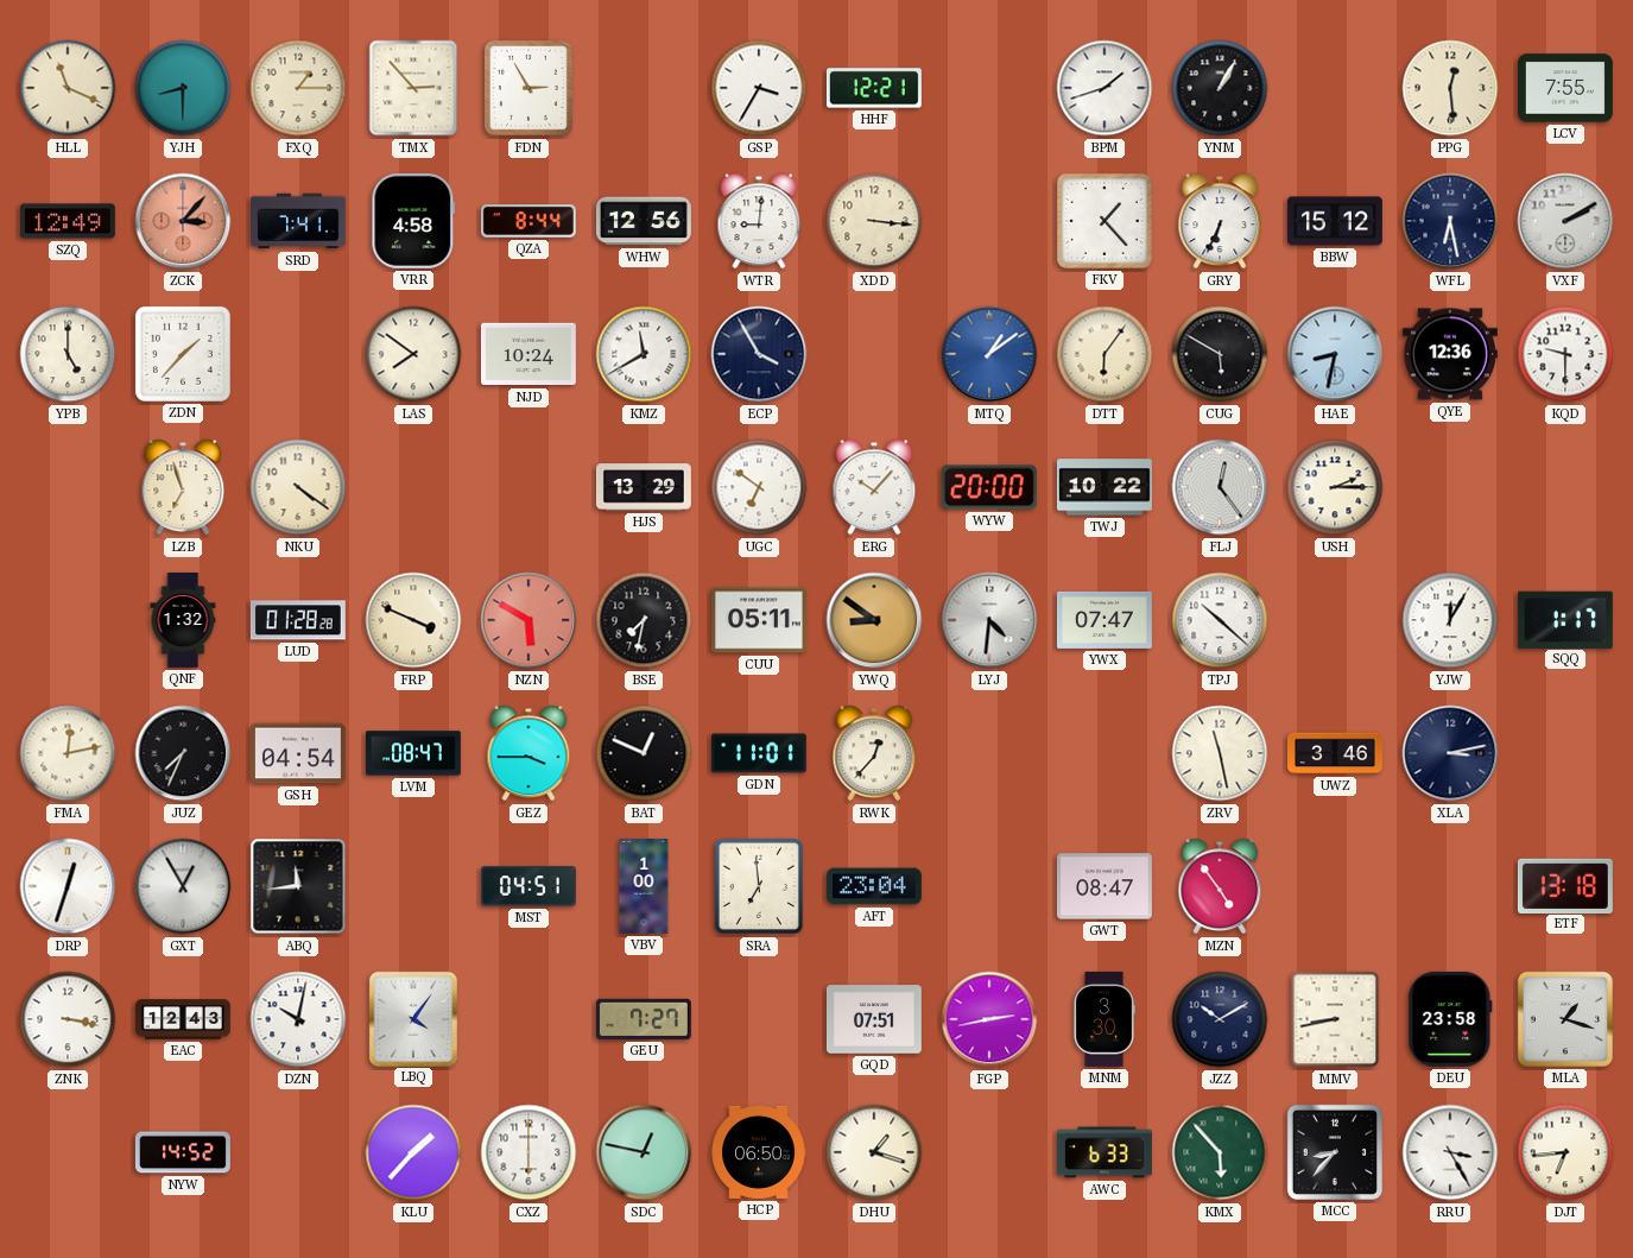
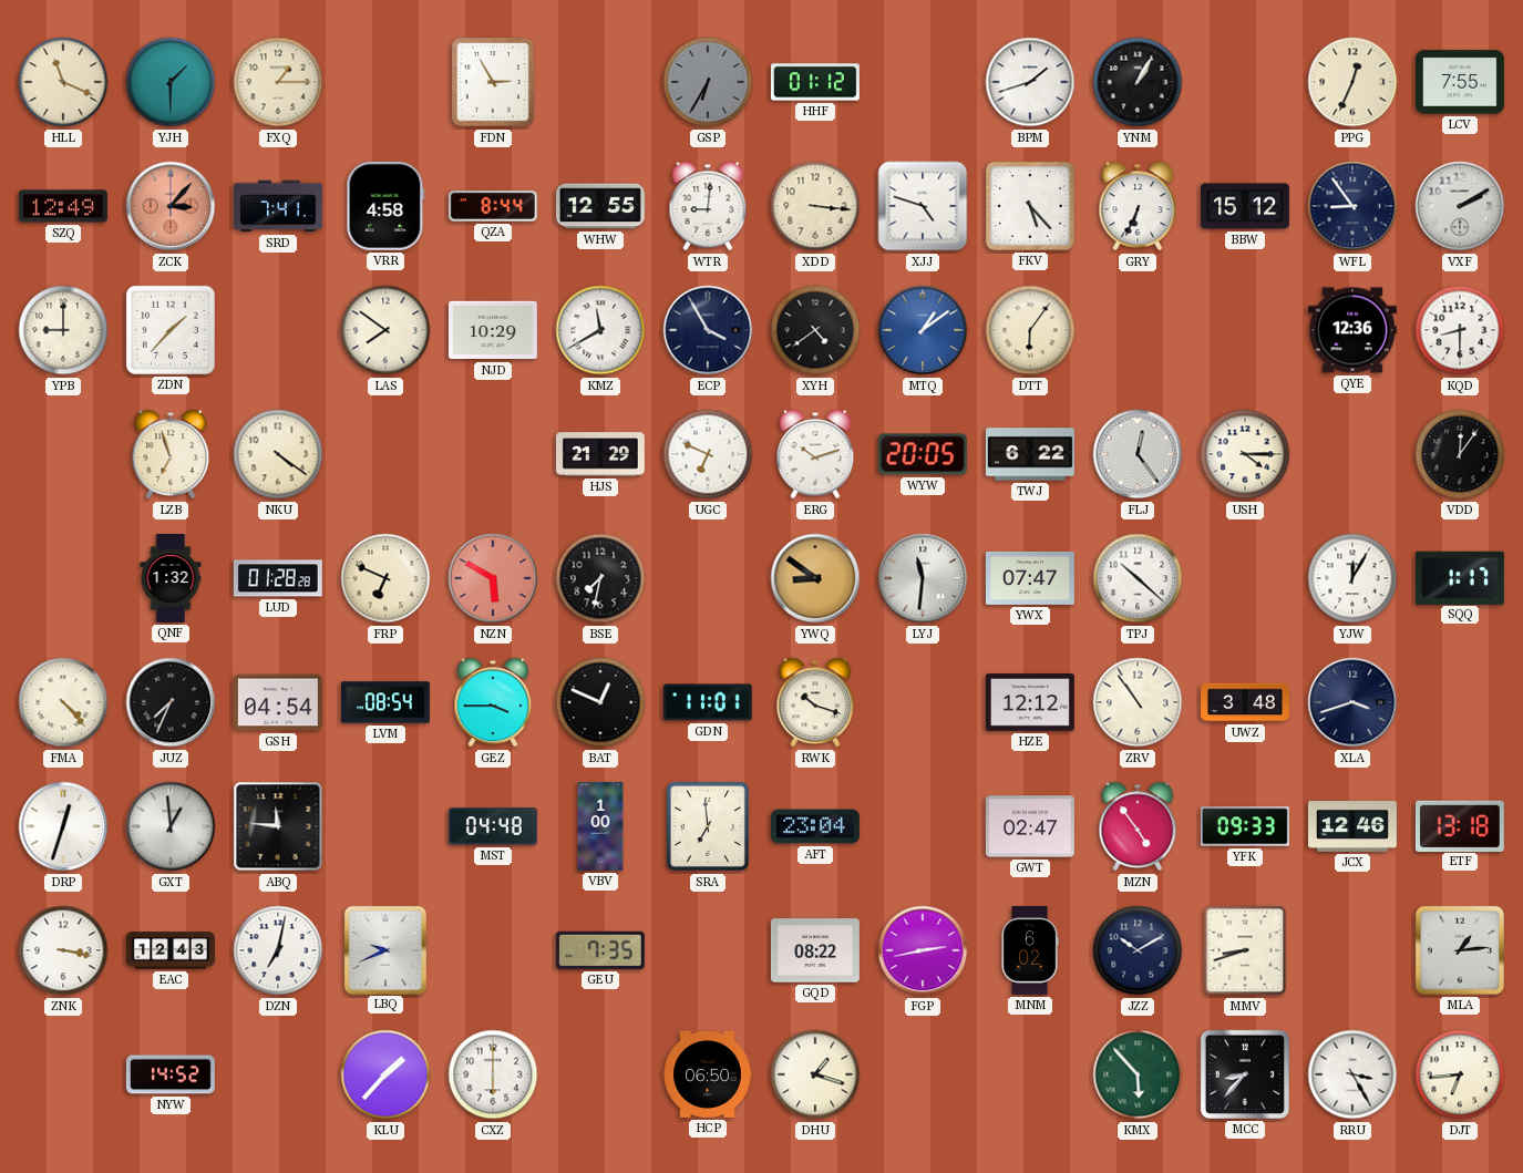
YJH: 8:30 -> 1:30 (171, 82)
TMX: 2:53 -> none (413, 88)
GSP: 3:35 -> 6:35 (708, 82)
GSP dial: white -> grey (708, 82)
HHF: 12:21 -> 01:12 (815, 82)
PPG: 12:29 -> 12:34 (1352, 82)
WHW: 12:56 -> 12:55 (600, 206)
XJJ: none -> 4:48 (923, 206)
FKV: 1:23 -> 5:23 (1030, 206)
WFL: 6:28 -> 8:54 (1352, 206)
YPB: 5:00 -> 9:00 (63, 330)
NJD: 10:24 -> 10:29 (493, 330)
XYH: none -> 4:39 (815, 330)
CUG: 5:50 -> none (1220, 354)
HAE: 8:32 -> none (1335, 354)
KQD: 9:30 -> 8:30 (1460, 330)
HJS: 13:29 -> 21:29 (600, 454)
UGC: 6:51 -> 6:49 (708, 454)
ERG: 10:07 -> 10:12 (815, 454)
WYW: 20:00 -> 20:05 (923, 454)
TWJ: 10:22 -> 6:22 (1030, 454)
USH: 2:15 -> 4:15 (1245, 454)
VDD: none -> 12:06 (1460, 454)
FRP: 3:49 -> 6:49 (385, 578)
CUU: 05:11 -> none (759, 620)
LYJ: 4:31 -> 11:31 (923, 578)
FMA: 12:13 -> 4:23 (63, 702)
LVM: 08:47 -> 08:54 (385, 702)
RWK: 12:37 -> 10:18 (815, 702)
HZE: none -> 12:12 (1030, 702)
ZRV: 11:28 -> 10:54 (1138, 702)
UWZ: 3:46 -> 3:48 (1246, 702)
XLA: 3:13 -> 3:42 (1352, 702)
GXT: 12:55 -> 12:59 (171, 826)
ABQ: 11:44 -> 11:46 (278, 826)
MST: 04:51 -> 04:48 (493, 826)
GWT: 08:47 -> 02:47 (1030, 826)
YFK: none -> 09:33 (1245, 826)
JCX: none -> 12:46 (1354, 826)
DZN: 10:02 -> 7:02 (278, 950)
LBQ: 4:06 -> 9:41 (384, 949)
GEU: 7:27 -> 7:35 (600, 950)
GQD: 07:51 -> 08:22 (815, 950)
MNM: 3:30 -> 6:02 (1030, 950)
MMV: 8:43 -> 8:42 (1245, 950)
DEU: 23:58 -> none (1450, 1019)
MLA: 1:18 -> 1:14 (1460, 950)
SDC: 12:47 -> none (644, 1152)
AWC: 6:33 -> none (1106, 1152)
